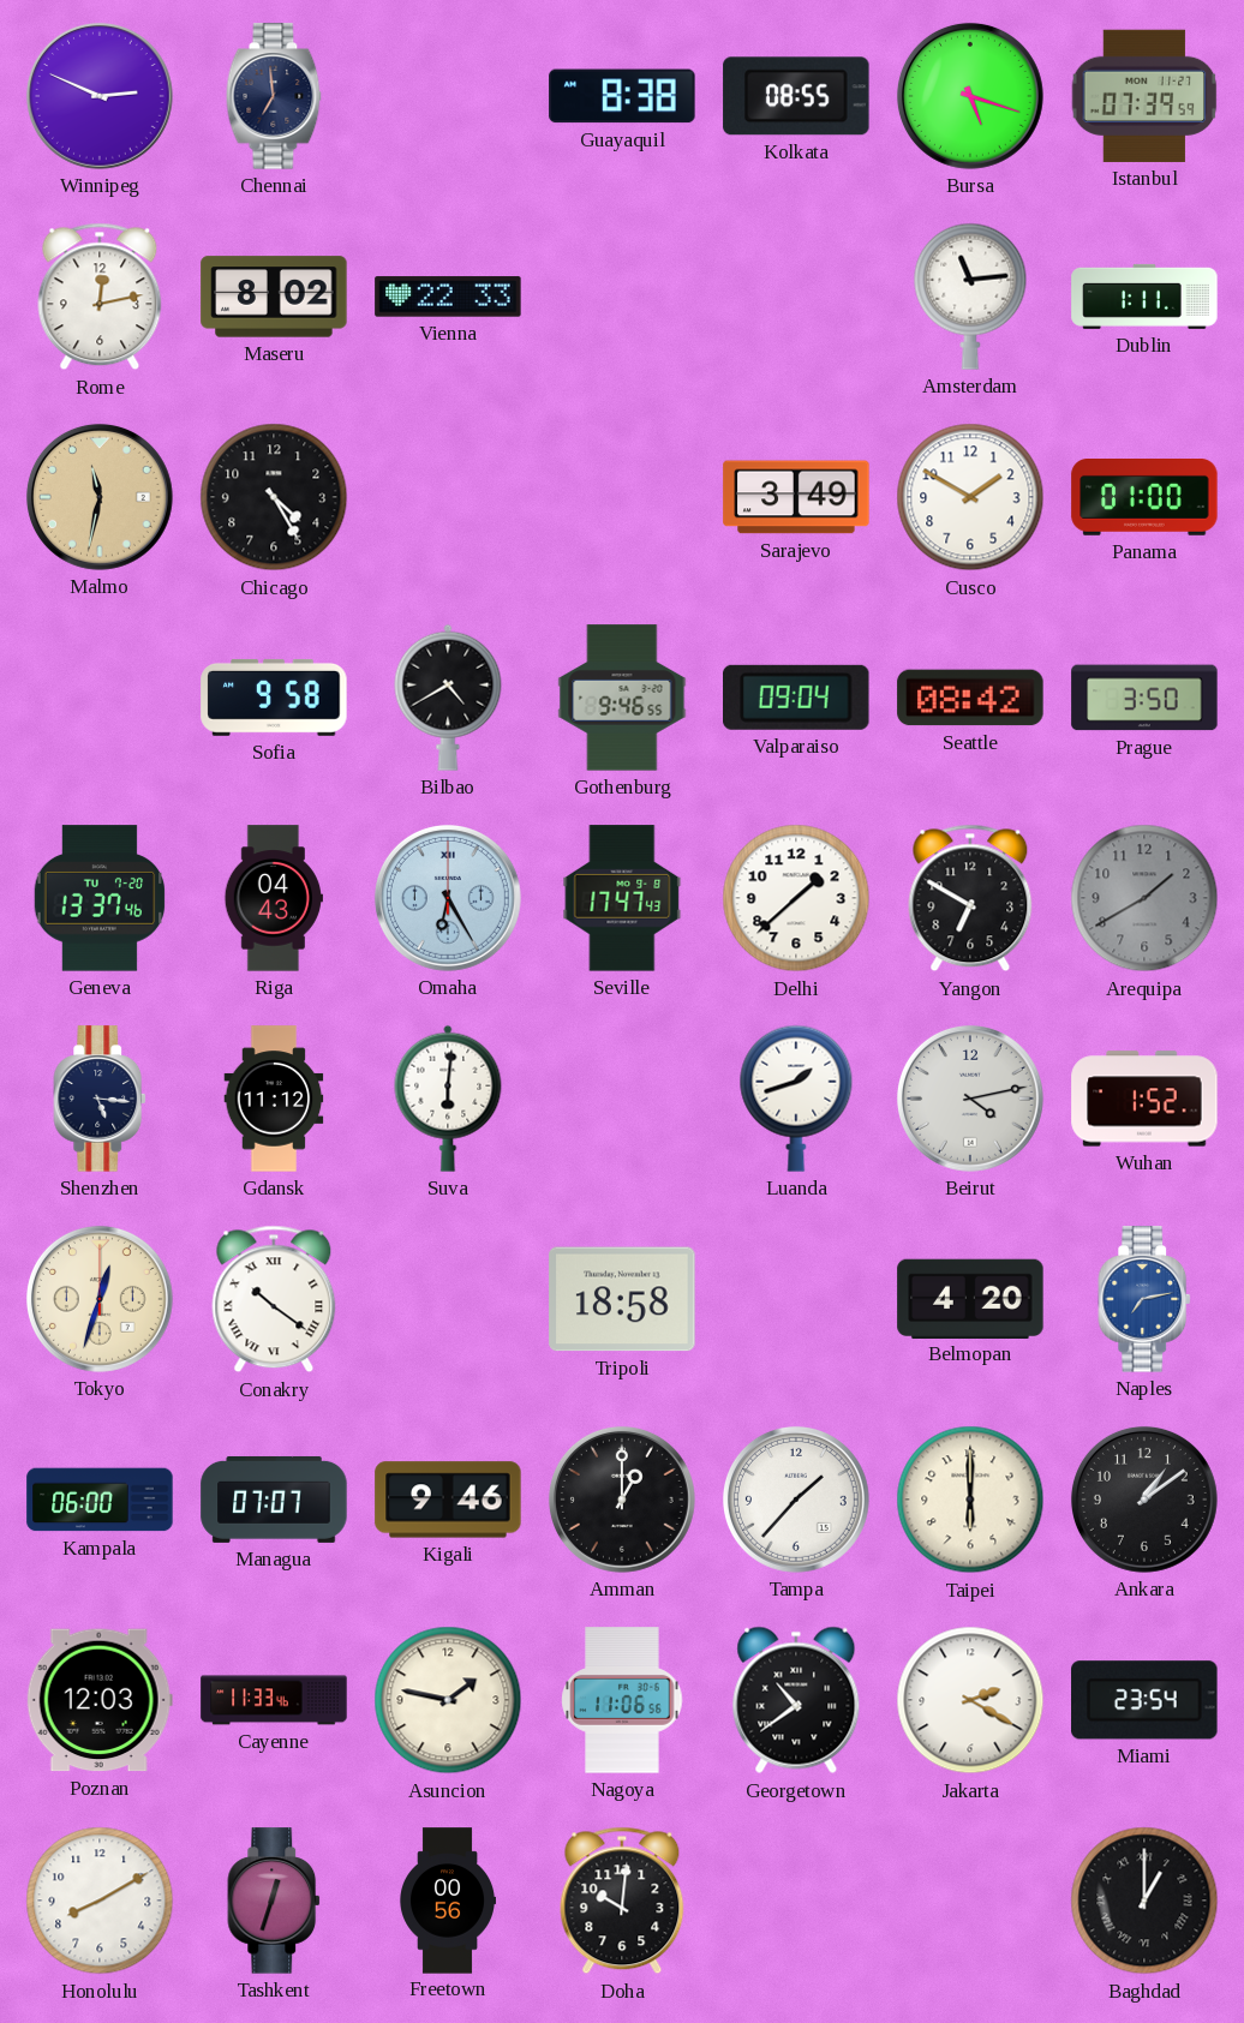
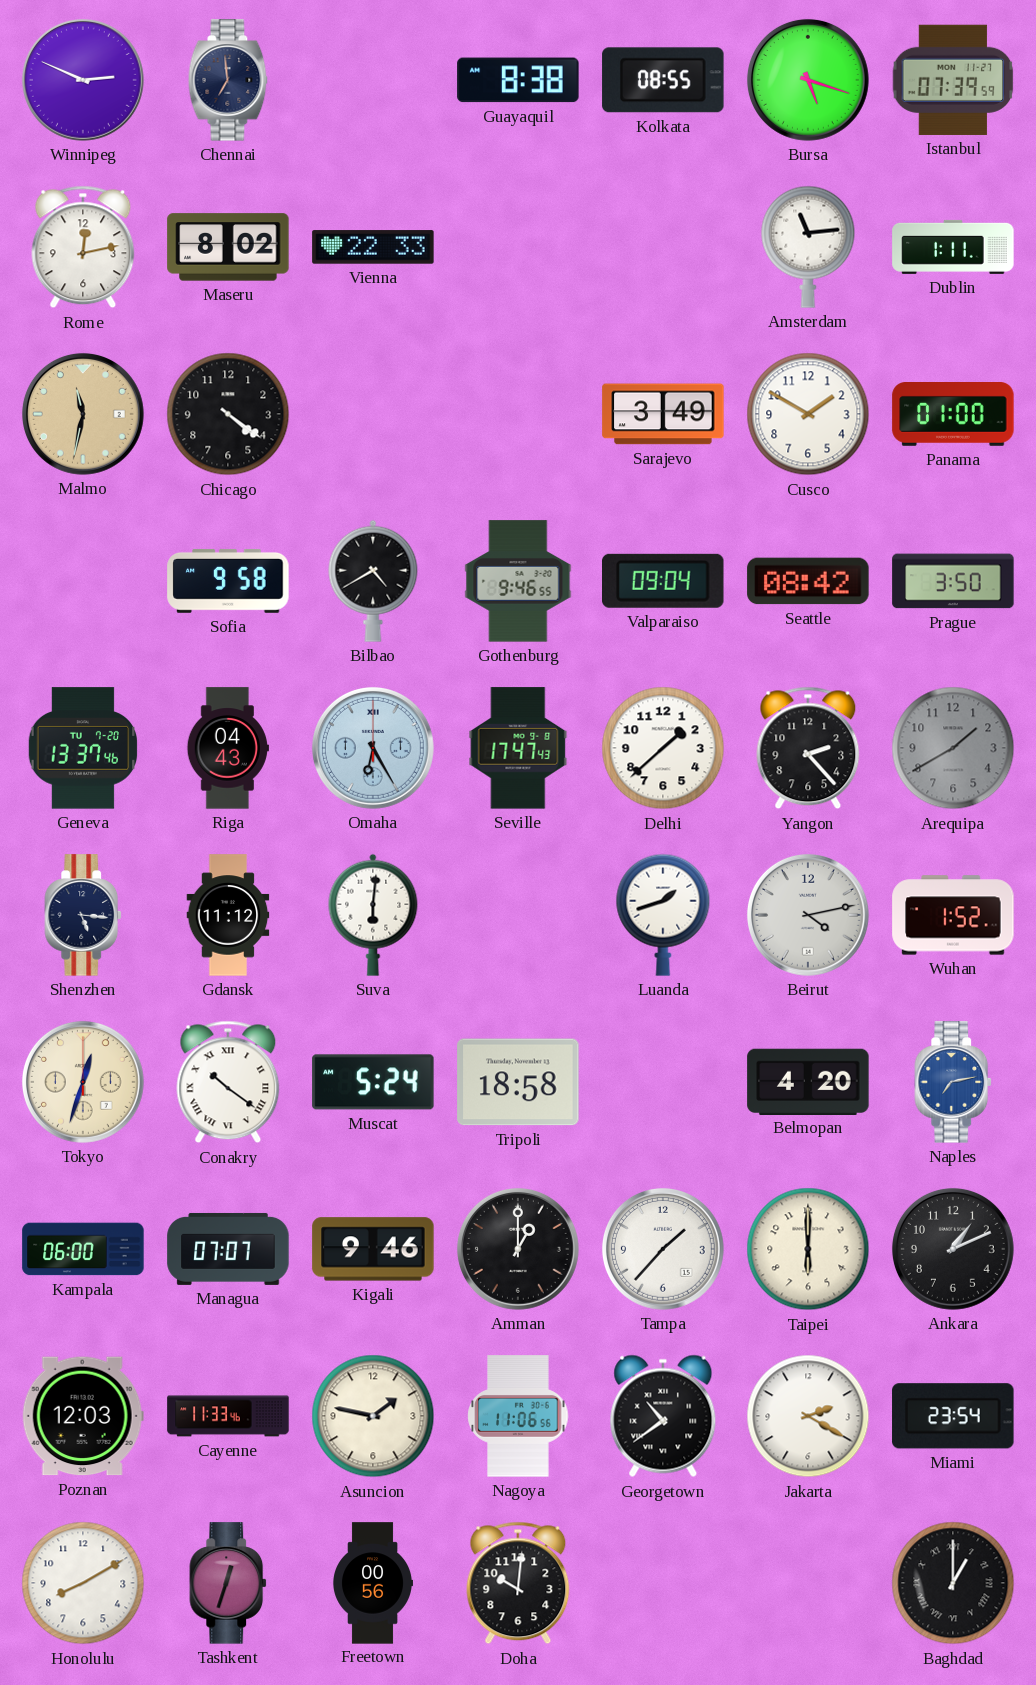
Chicago: 4:25 -> 4:21 (228, 414)
Yangon: 6:50 -> 2:23 (808, 748)
Muscat: none -> 5:24 (373, 1082)
Ankara: 1:09 -> 1:11 (953, 1249)
